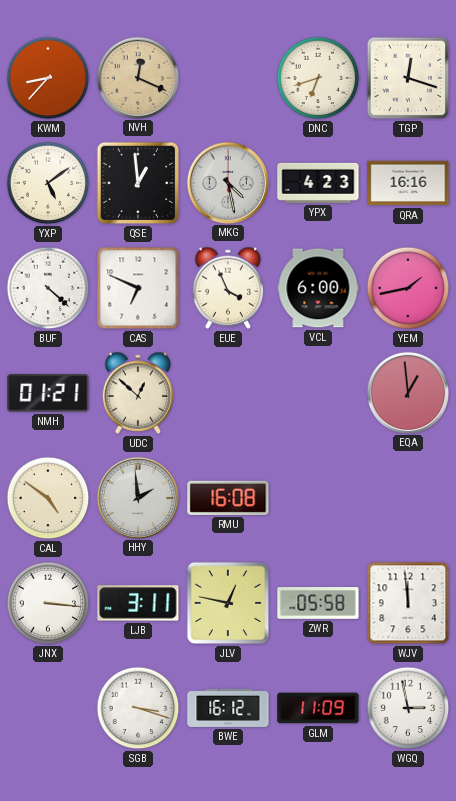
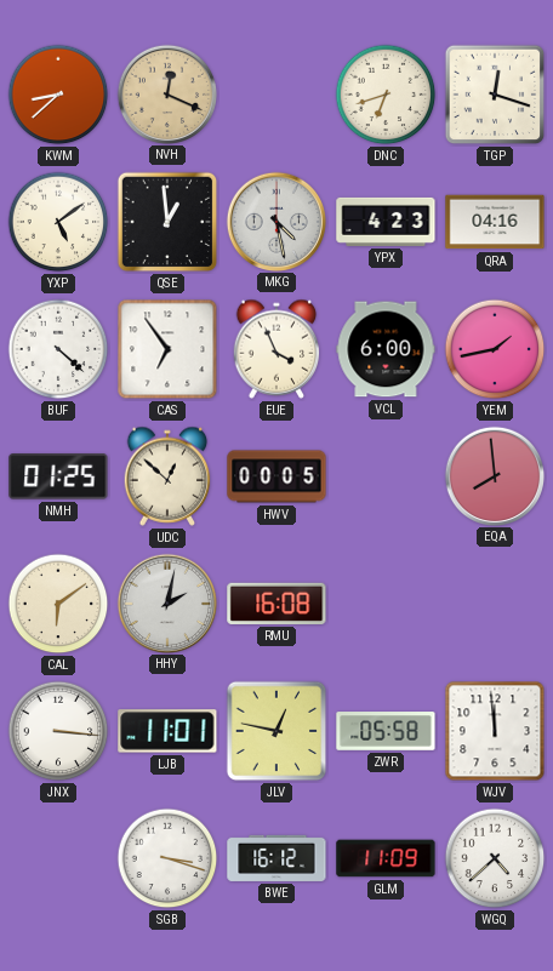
KWM: 8:37 -> 8:38 (58, 95)
QRA: 16:16 -> 04:16 (495, 222)
CAS: 6:49 -> 6:54 (167, 349)
NMH: 01:21 -> 01:25 (58, 476)
HWV: none -> 00:05 (276, 476)
EQA: 12:59 -> 7:59 (494, 475)
CAL: 4:51 -> 6:09 (58, 604)
HHY: 1:59 -> 2:02 (166, 602)
LJB: 3:11 -> 11:01 (167, 731)
WGQ: 2:58 -> 4:38 (495, 858)
